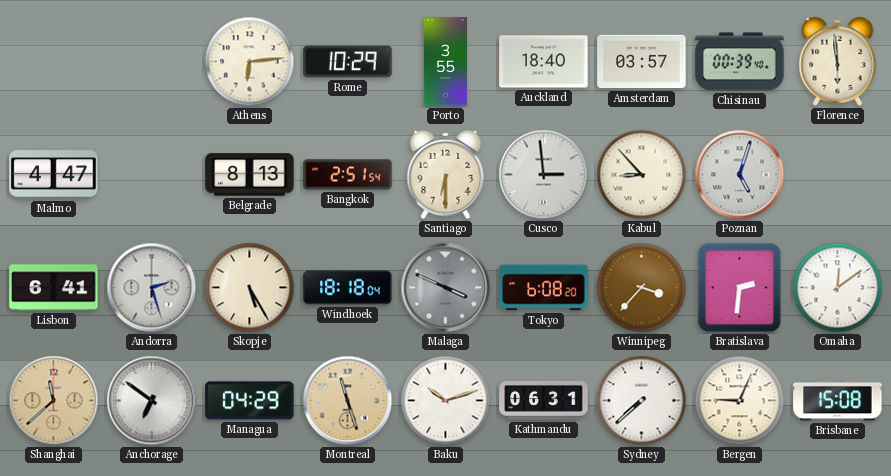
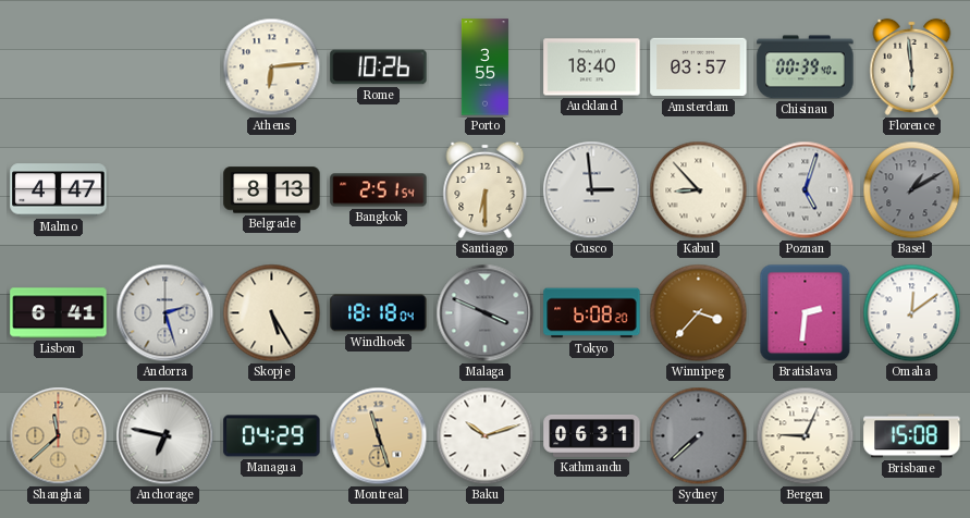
Rome: 10:29 -> 10:26 (379, 67)
Basel: none -> 1:10 (912, 190)
Anchorage: 6:51 -> 6:47 (165, 436)
Sydney dial: white -> grey (699, 436)
